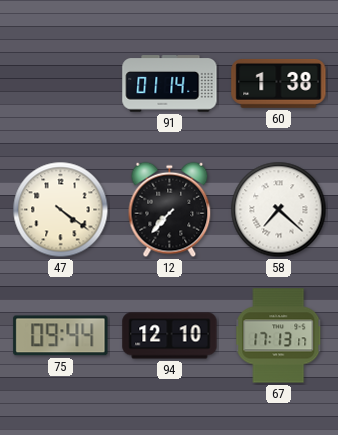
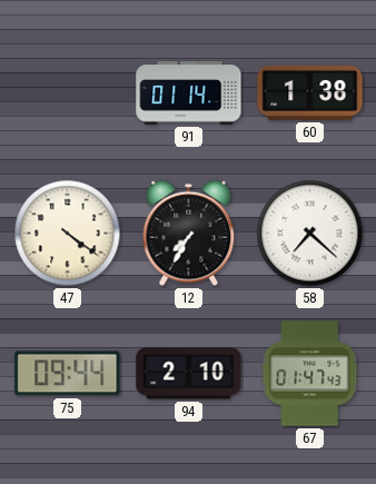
12: 7:37 -> 7:35 (189, 234)
94: 12:10 -> 2:10 (189, 374)
67: 17:13 -> 01:47 (310, 374)
